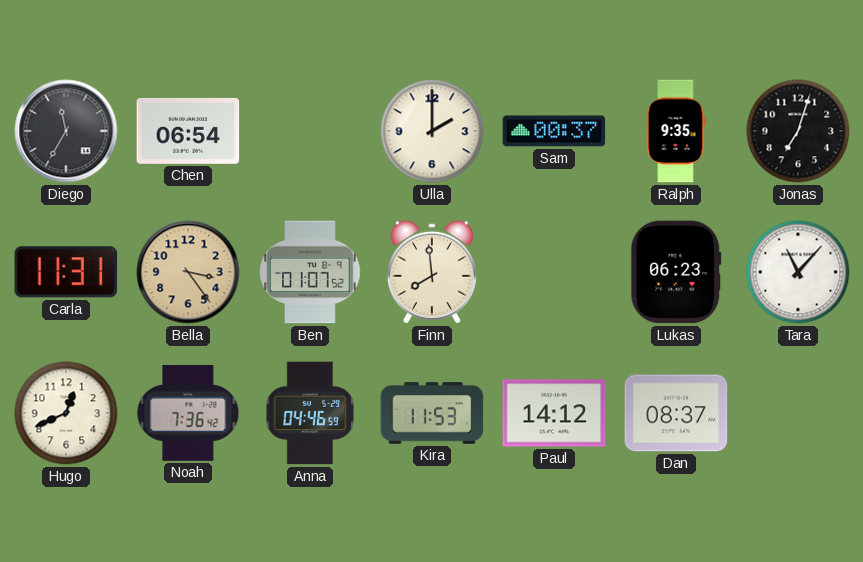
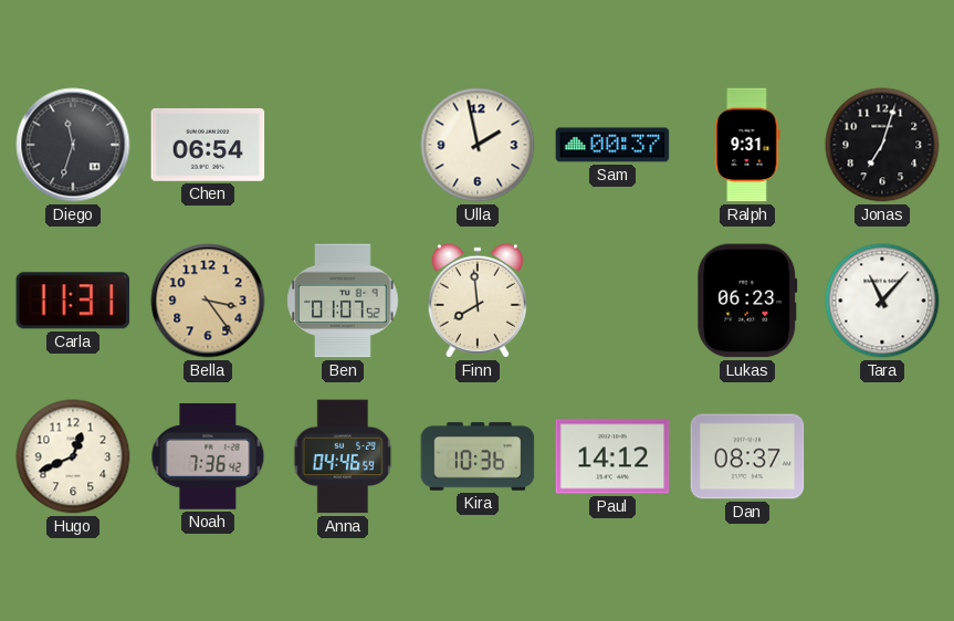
Diego: 11:35 -> 11:33 (73, 145)
Ulla: 2:00 -> 1:58 (478, 145)
Ralph: 9:35 -> 9:31 (747, 145)
Kira: 11:53 -> 10:36 (478, 456)
